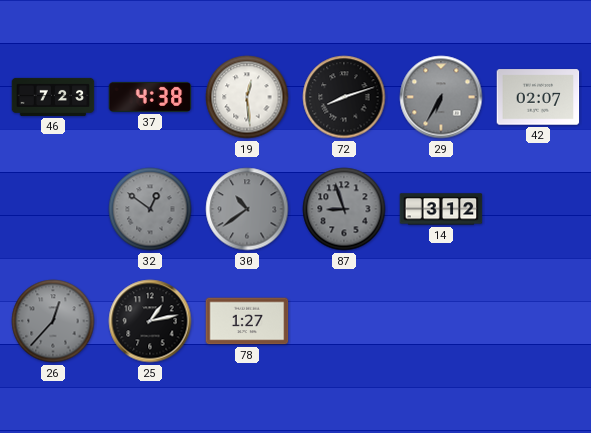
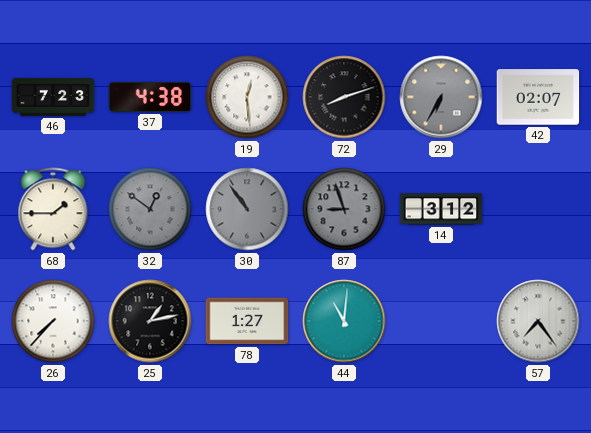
68: none -> 1:45 (53, 209)
30: 10:39 -> 10:54 (247, 209)
26: 12:37 -> 7:37 (53, 321)
26 dial: grey -> white (53, 321)
44: none -> 11:01 (344, 321)
57: none -> 7:24 (538, 321)
